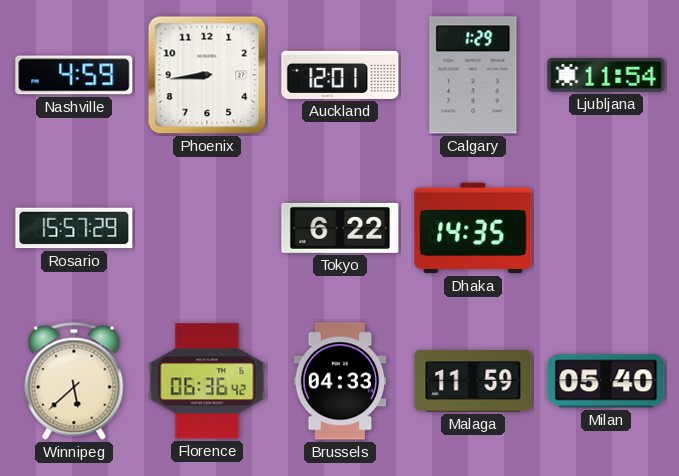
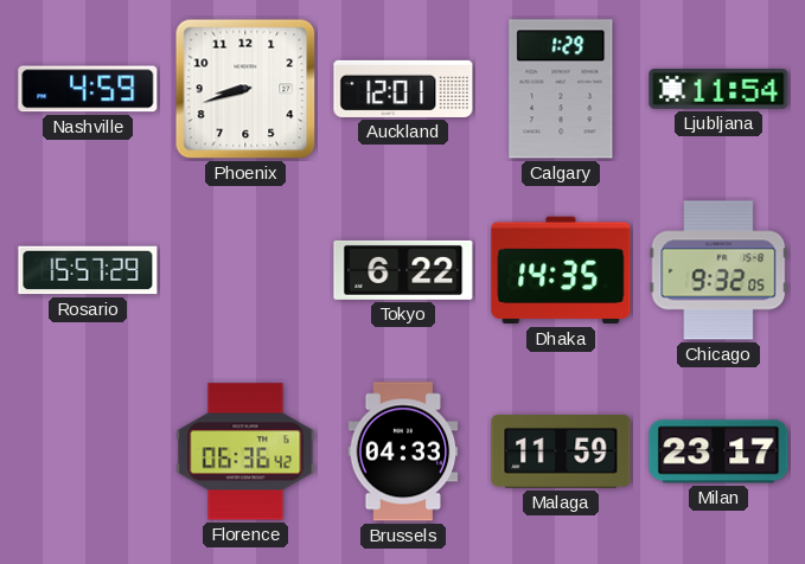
Phoenix: 8:44 -> 8:42 (245, 89)
Chicago: none -> 9:32 (718, 270)
Winnipeg: 5:38 -> none (74, 381)
Milan: 05:40 -> 23:17 (718, 451)
